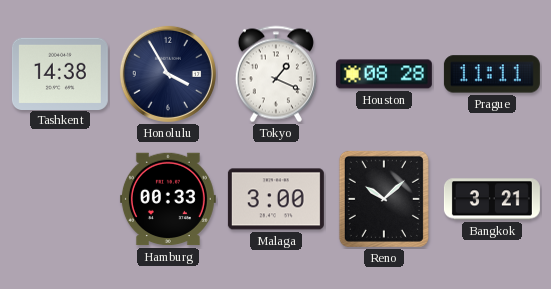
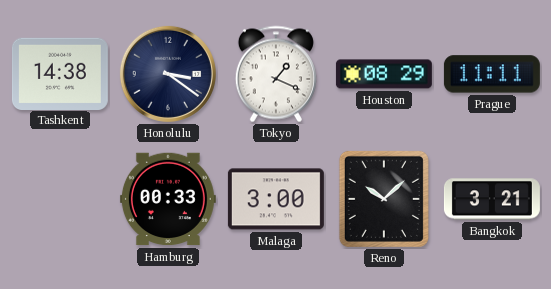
Honolulu: 3:55 -> 3:21 (168, 74)
Houston: 08:28 -> 08:29 (384, 74)
